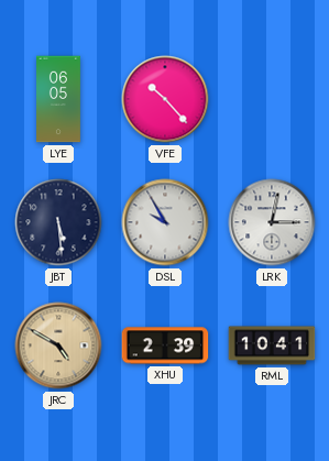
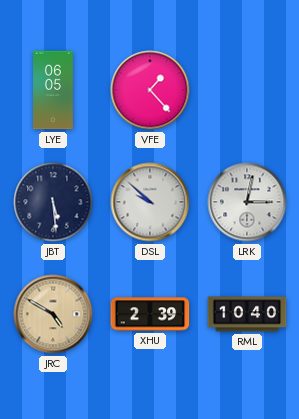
VFE: 10:23 -> 1:23 (150, 90)
DSL: 9:55 -> 9:52 (150, 202)
RML: 10:41 -> 10:40 (247, 314)
